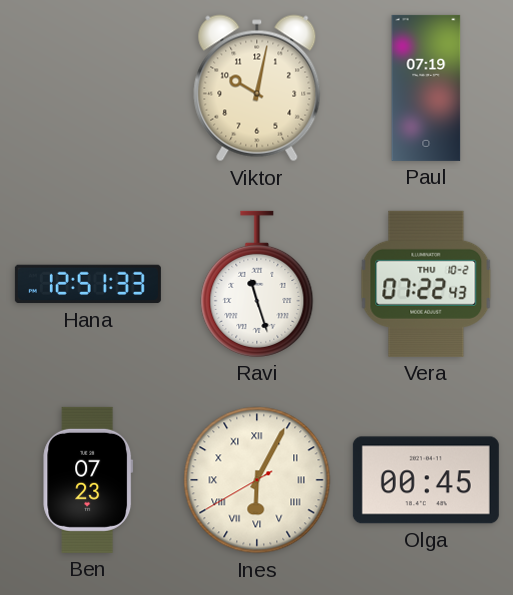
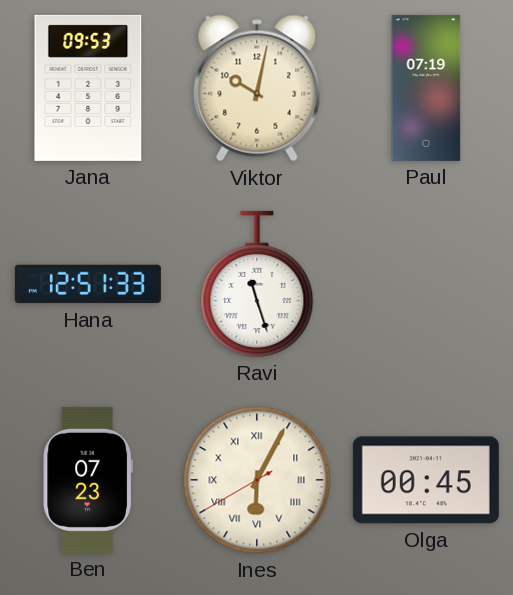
Jana: none -> 09:53 (88, 88)
Vera: 07:22 -> none (426, 284)
